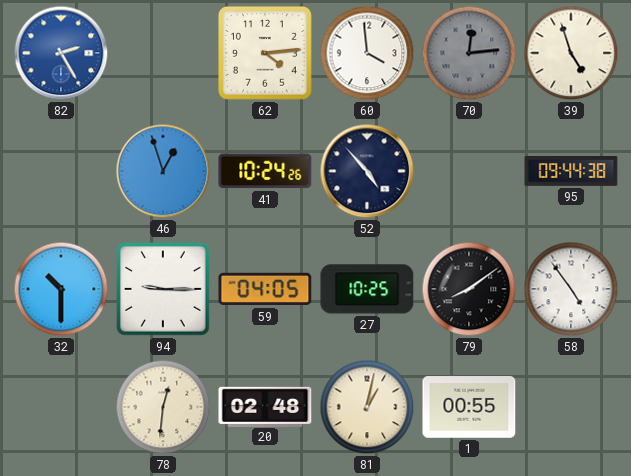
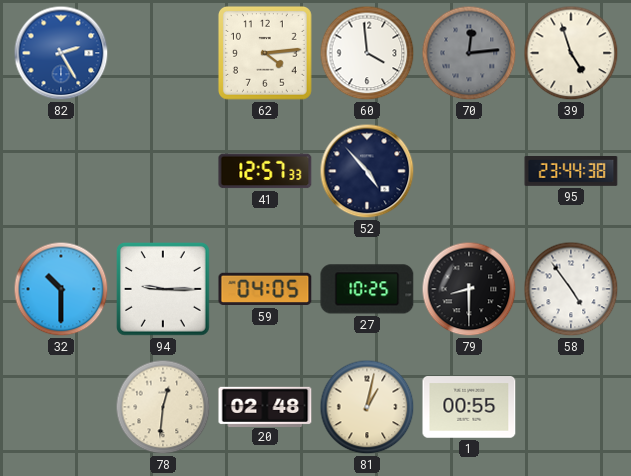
46: 12:57 -> none (163, 171)
41: 10:24 -> 12:57 (265, 171)
95: 09:44 -> 23:44 (571, 172)
79: 8:09 -> 8:30 (469, 289)
